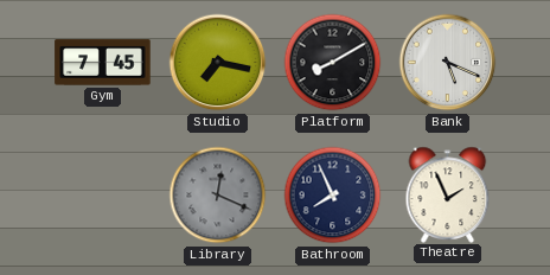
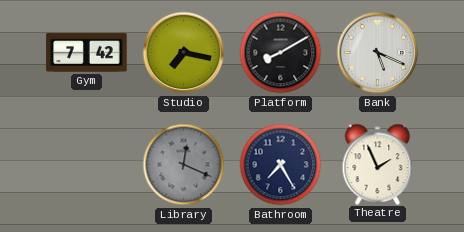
Gym: 7:45 -> 7:42 (87, 53)
Bathroom: 7:56 -> 7:25 (281, 165)
